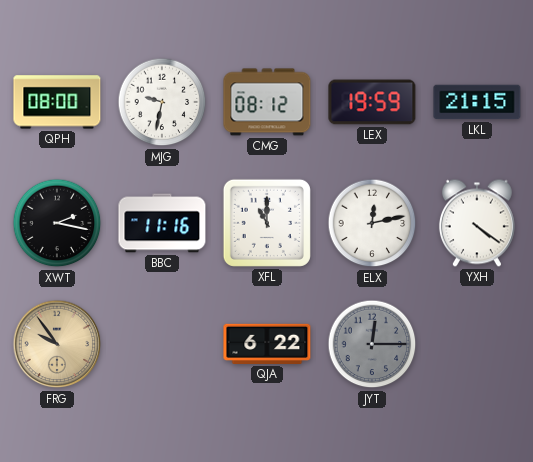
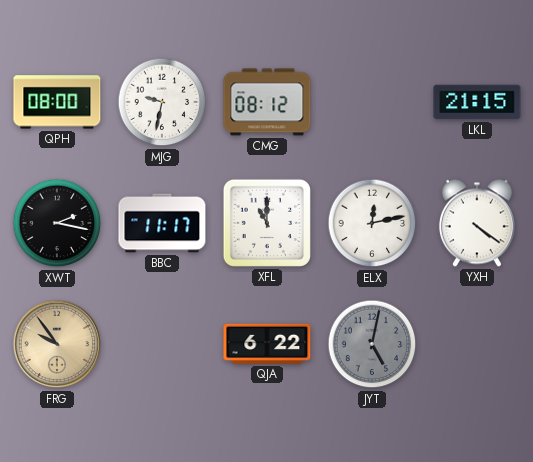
LEX: 19:59 -> none (372, 102)
BBC: 11:16 -> 11:17 (162, 223)
JYT: 12:15 -> 5:02 (372, 344)
